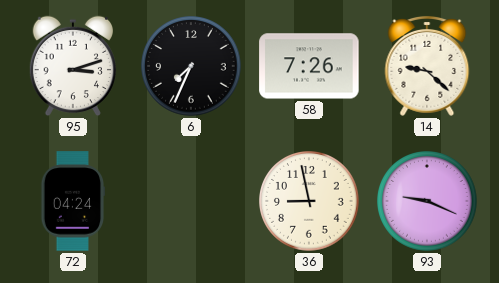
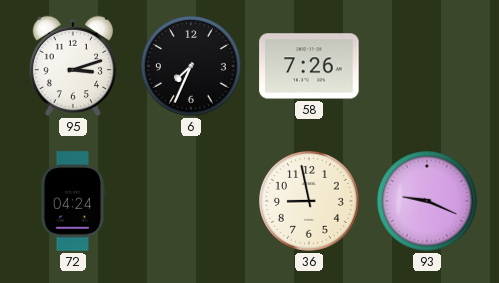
14: 9:22 -> none (427, 66)
